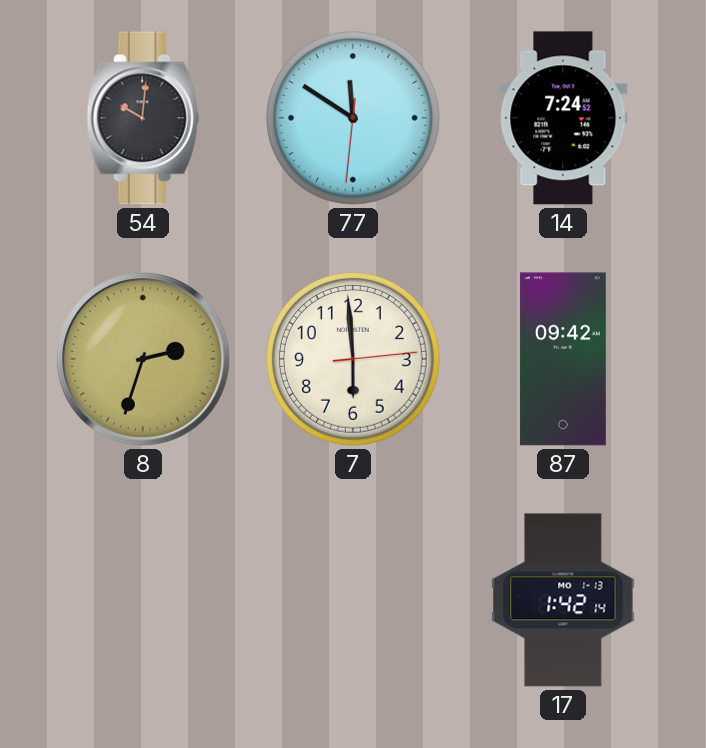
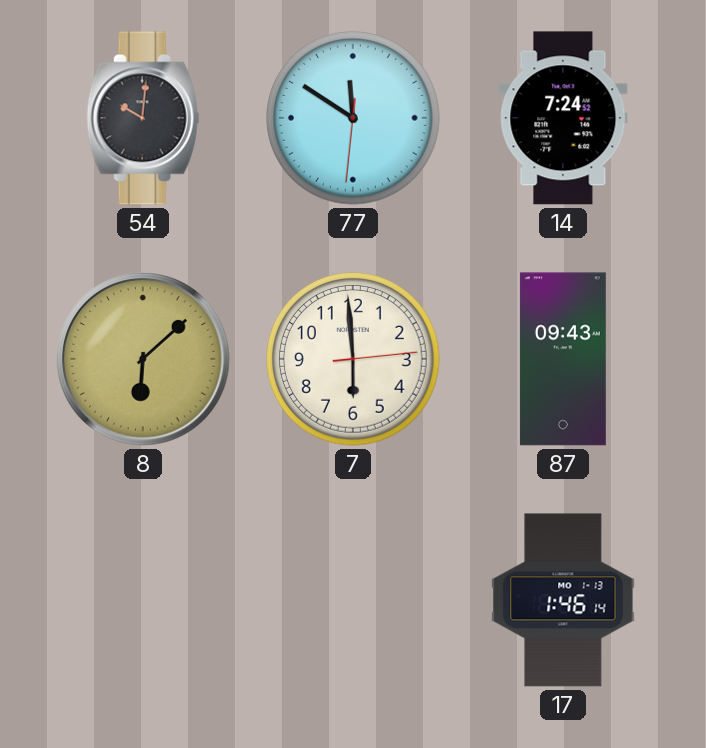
8: 2:33 -> 6:08 (143, 359)
87: 09:42 -> 09:43 (563, 359)
17: 1:42 -> 1:46 (563, 600)
